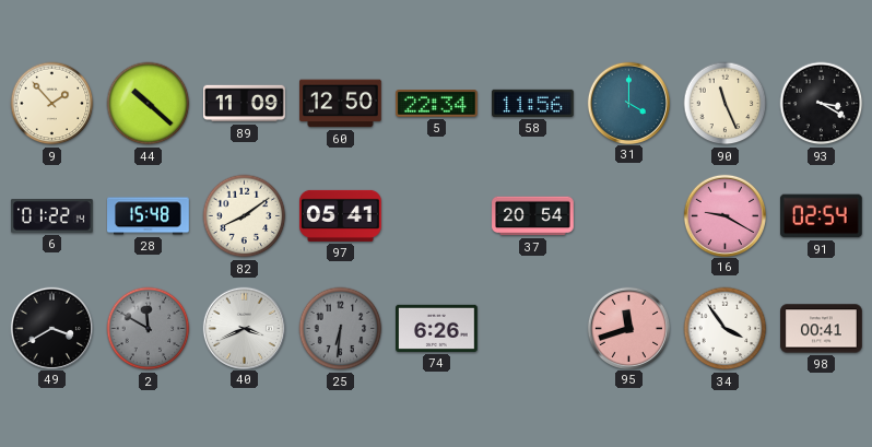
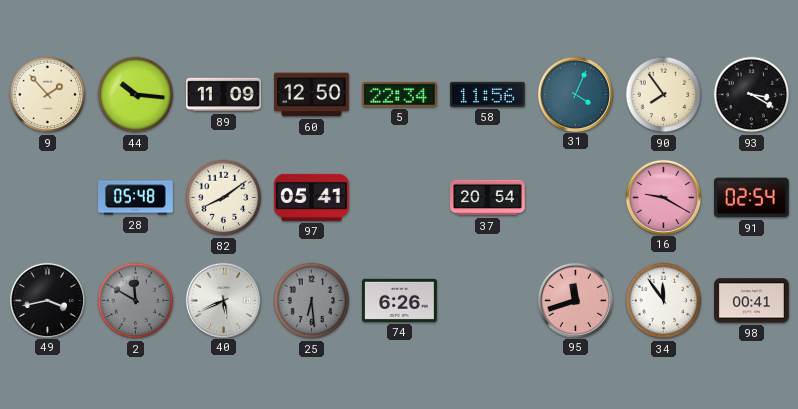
44: 10:22 -> 10:16 (136, 95)
31: 4:00 -> 4:04 (575, 94)
90: 11:26 -> 7:54 (664, 95)
6: 01:22 -> none (52, 216)
28: 15:48 -> 05:48 (136, 198)
49: 3:40 -> 3:43 (47, 300)
40: 3:41 -> 5:41 (223, 300)
25: 6:31 -> 6:29 (312, 301)
34: 3:54 -> 11:54 (664, 301)
